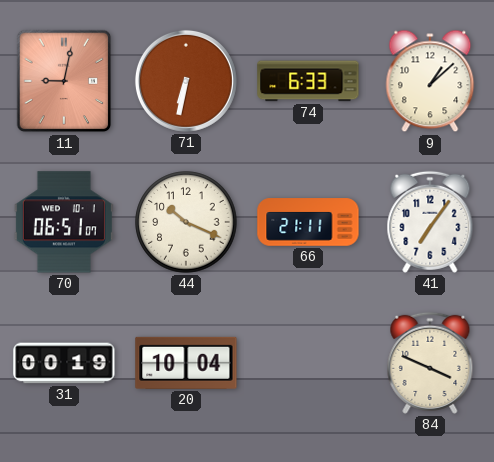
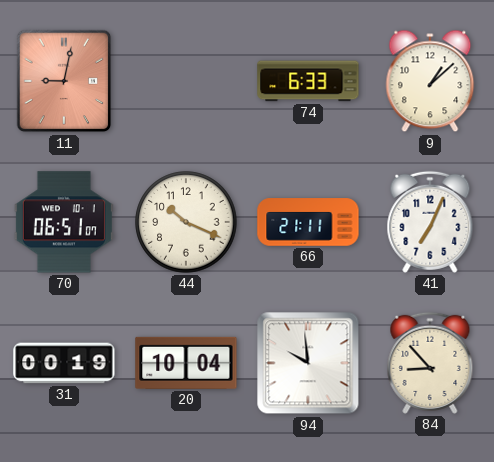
71: 6:32 -> none (186, 81)
41: 7:06 -> 7:04 (430, 222)
94: none -> 9:59 (308, 363)
84: 3:49 -> 8:53 (430, 363)
